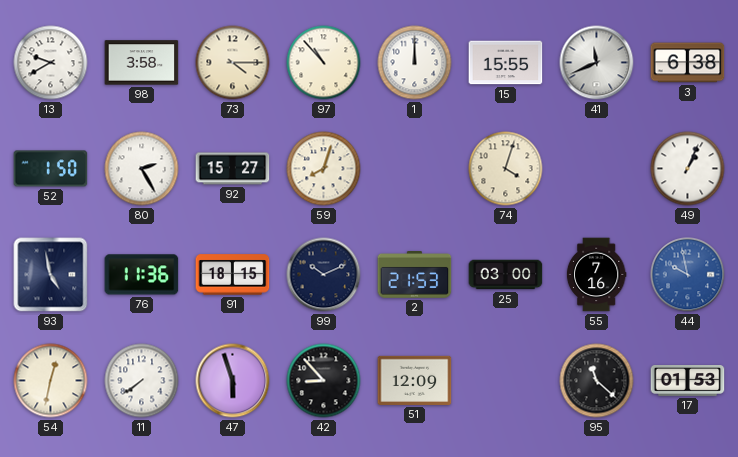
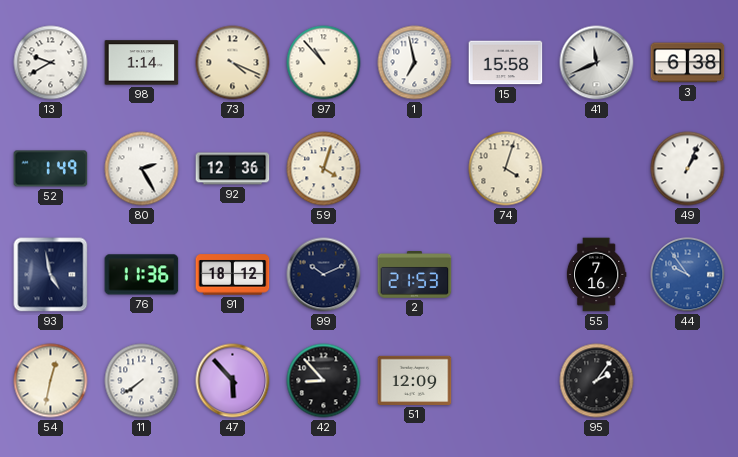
98: 3:58 -> 1:14 (142, 63)
73: 4:15 -> 4:19 (233, 63)
1: 12:00 -> 6:58 (415, 63)
15: 15:55 -> 15:58 (506, 63)
52: 1:50 -> 1:49 (51, 169)
92: 15:27 -> 12:36 (233, 169)
59: 8:03 -> 4:03 (324, 169)
91: 18:15 -> 18:12 (233, 275)
25: 03:00 -> none (506, 275)
44: 9:58 -> 9:54 (688, 275)
47: 5:57 -> 5:53 (233, 381)
95: 11:22 -> 2:06 (597, 381)
17: 01:53 -> none (688, 381)
